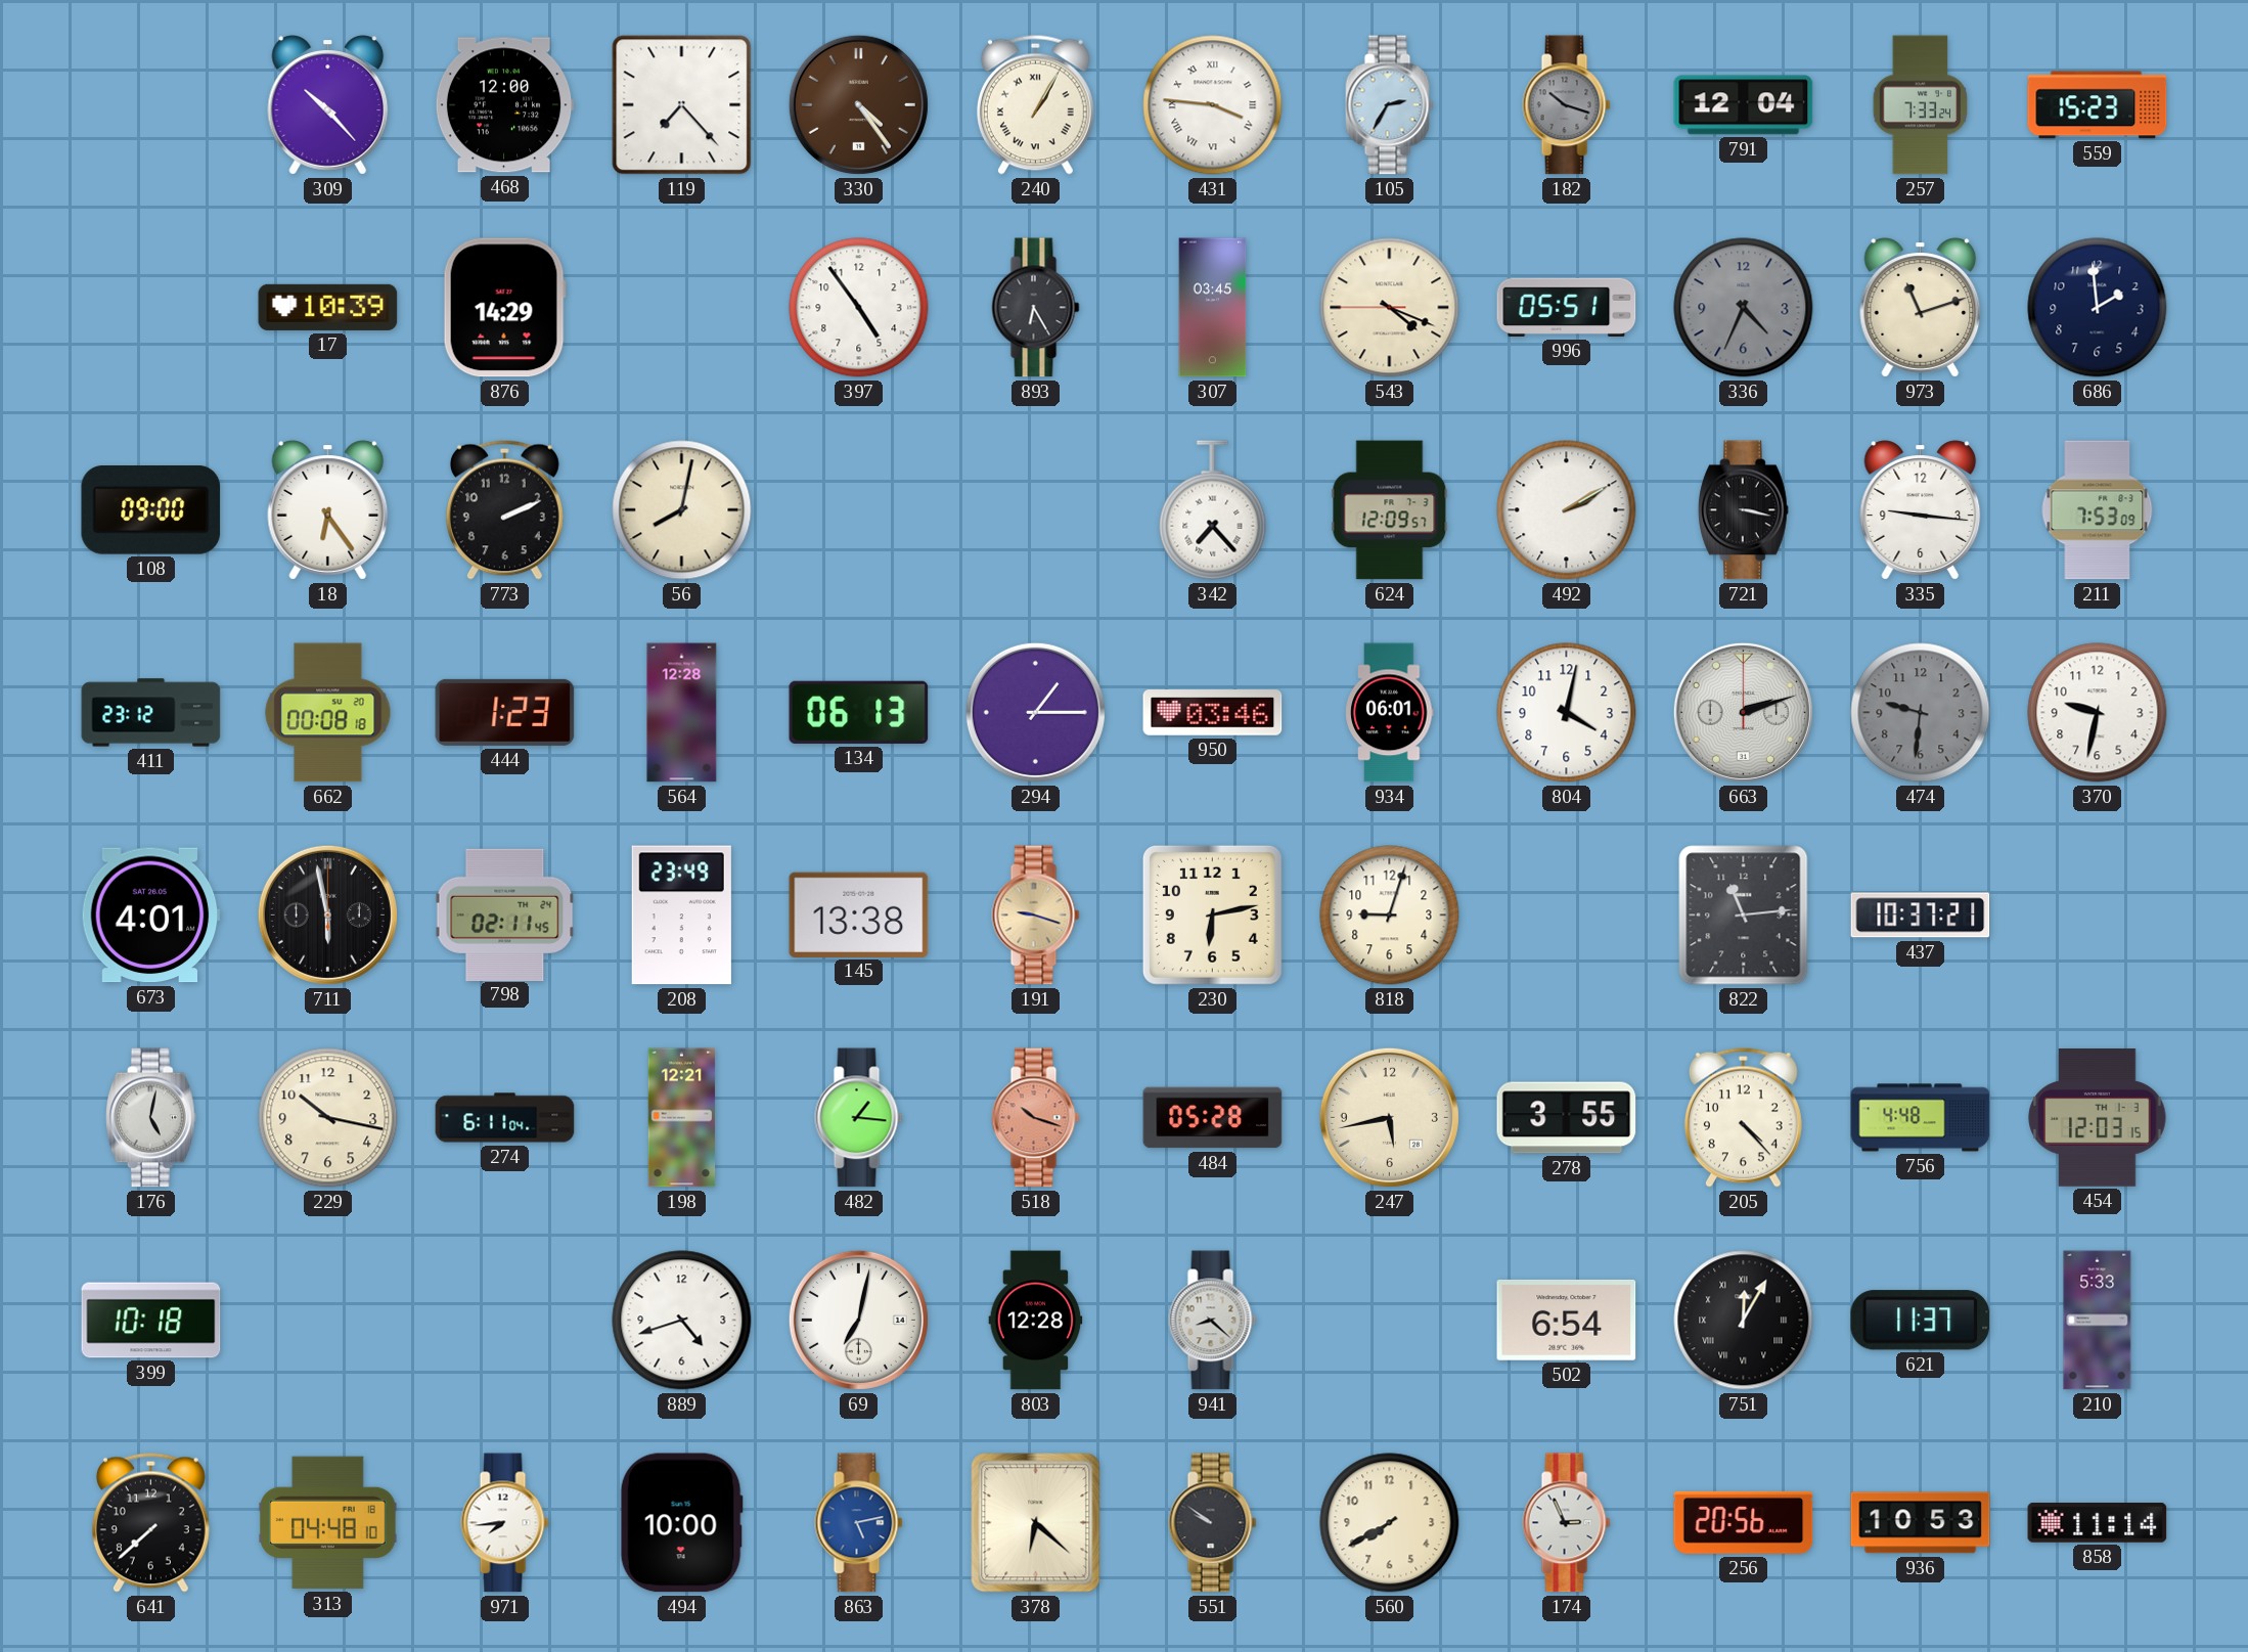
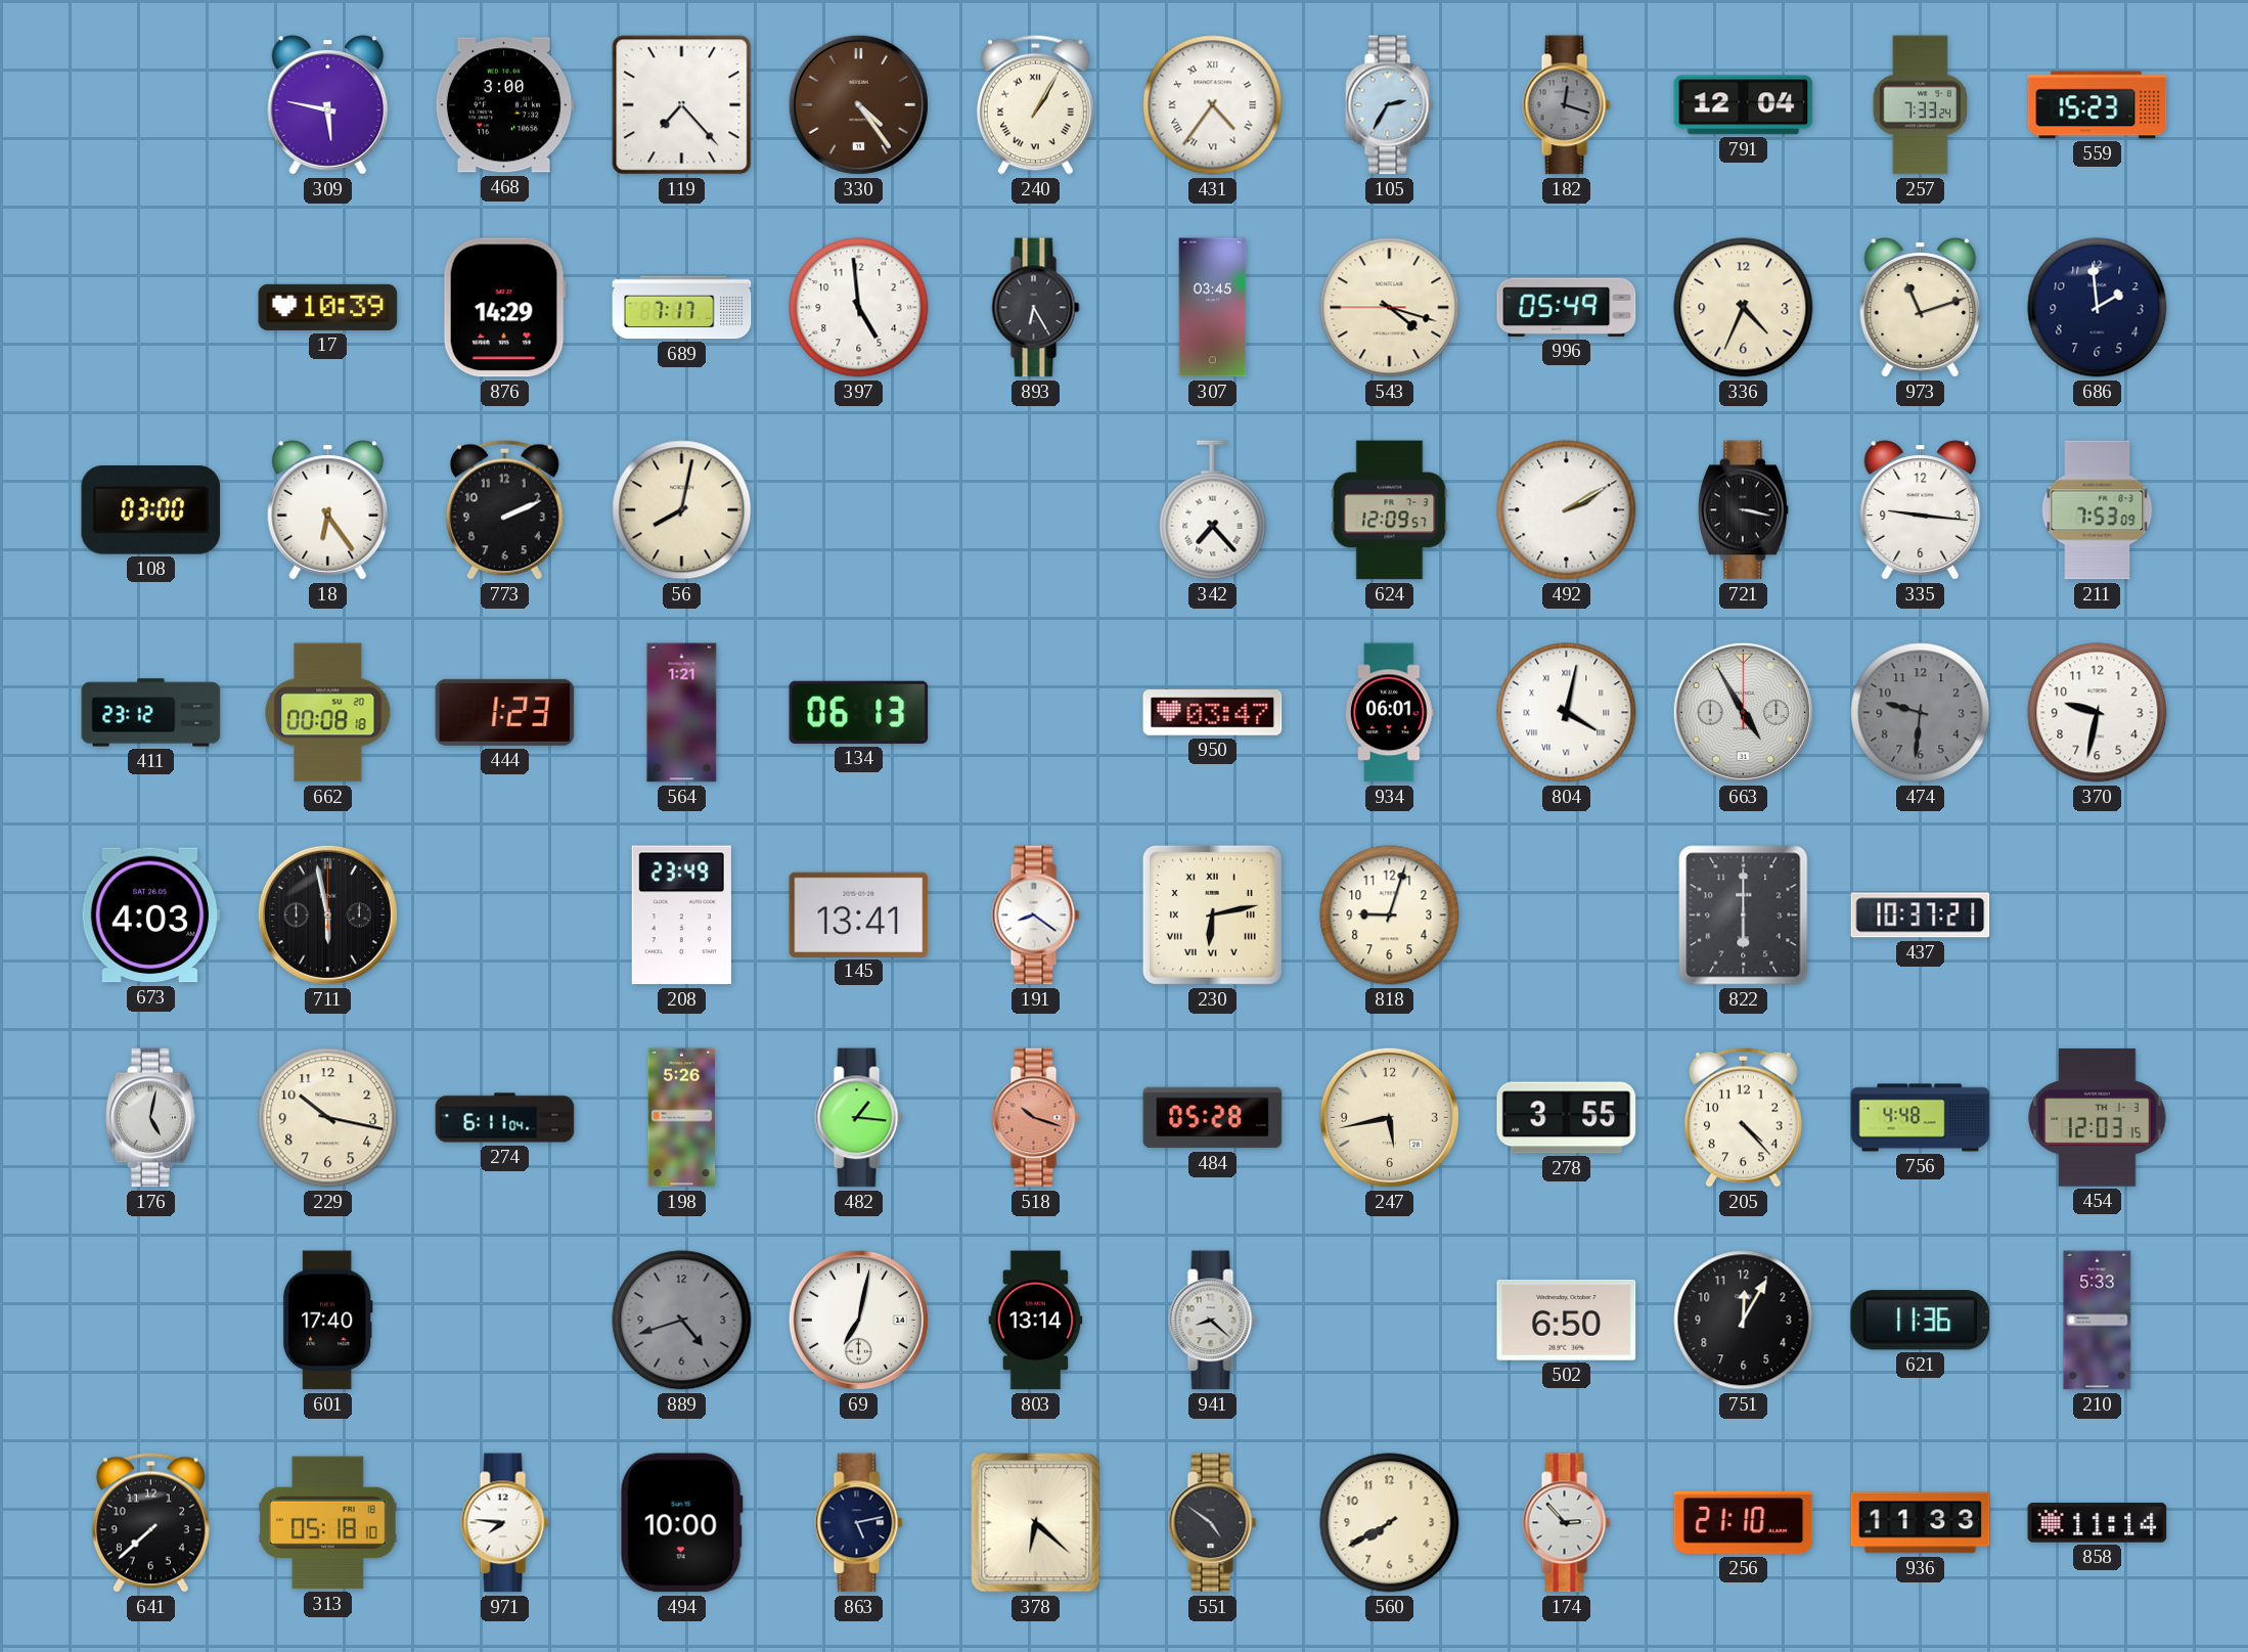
309: 10:23 -> 5:47 (328, 105)
468: 12:00 -> 3:00 (504, 105)
431: 3:46 -> 4:36 (1213, 105)
182: 10:18 -> 12:18 (1567, 105)
689: none -> 7:17 (682, 308)
397: 4:54 -> 4:59 (859, 308)
543: 4:18 -> 4:17 (1390, 308)
996: 05:51 -> 05:49 (1567, 307)
336 dial: grey -> cream (1744, 308)
108: 09:00 -> 03:00 (151, 510)
564: 12:28 -> 1:21 (682, 713)
294: 1:15 -> none (1035, 712)
950: 03:46 -> 03:47 (1213, 713)
804 numerals: Arabic -> Roman (1567, 713)
663: 2:12 -> 4:55 (1743, 712)
673: 4:01 -> 4:03 (150, 916)
798: 02:11 -> none (505, 914)
145: 13:38 -> 13:41 (859, 914)
191: 9:18 -> 8:21 (1036, 916)
191 dial: champagne -> white (1036, 916)
230 numerals: Arabic -> Roman (1212, 914)
822: 11:14 -> 6:00 (1744, 916)
198: 12:21 -> 5:26 (682, 1118)
399: 10:18 -> none (151, 1321)
601: none -> 17:40 (327, 1321)
889 dial: white -> grey (682, 1321)
803: 12:28 -> 13:14 (1036, 1321)
502: 6:54 -> 6:50 (1567, 1321)
751 numerals: Roman -> Arabic (1744, 1321)
621: 11:37 -> 11:36 (1921, 1321)
313: 04:48 -> 05:18 (328, 1523)
971: 7:44 -> 7:46 (505, 1523)
863 dial: blue -> navy (859, 1523)
551: 9:51 -> 4:51 (1213, 1523)
174: 2:56 -> 2:53 (1567, 1523)
256: 20:56 -> 21:10 (1744, 1522)
936: 10:53 -> 11:33 (1921, 1523)
